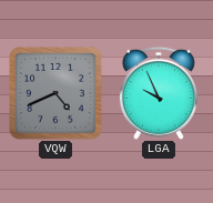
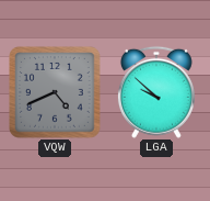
LGA: 9:56 -> 9:52 (156, 92)
